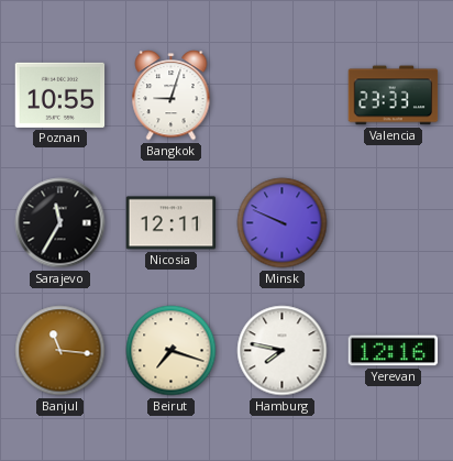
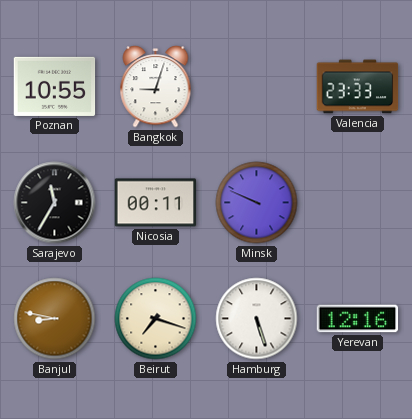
Nicosia: 12:11 -> 00:11 (156, 203)
Banjul: 11:16 -> 8:47 (55, 319)
Hamburg: 7:47 -> 5:27 (257, 319)
